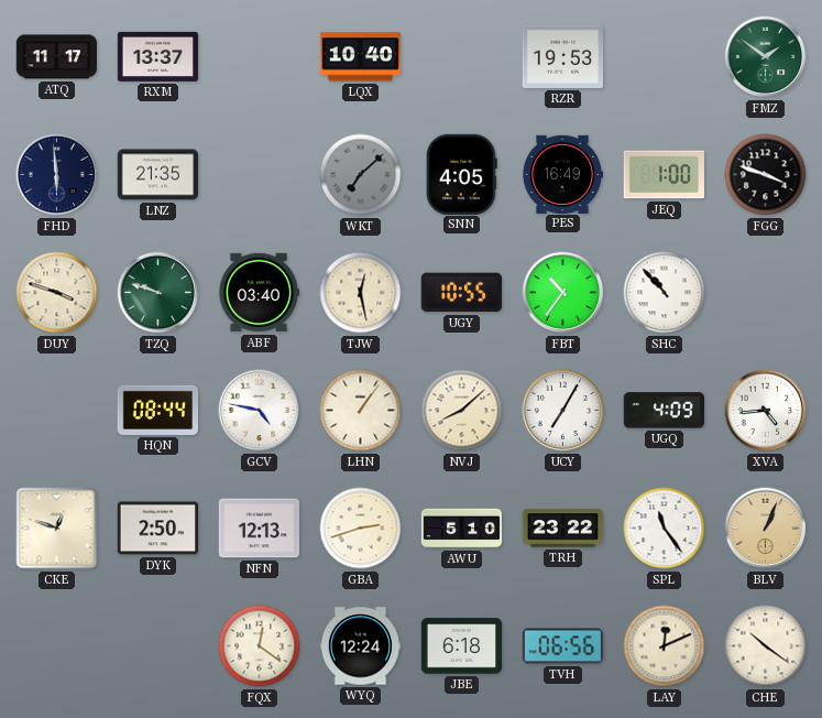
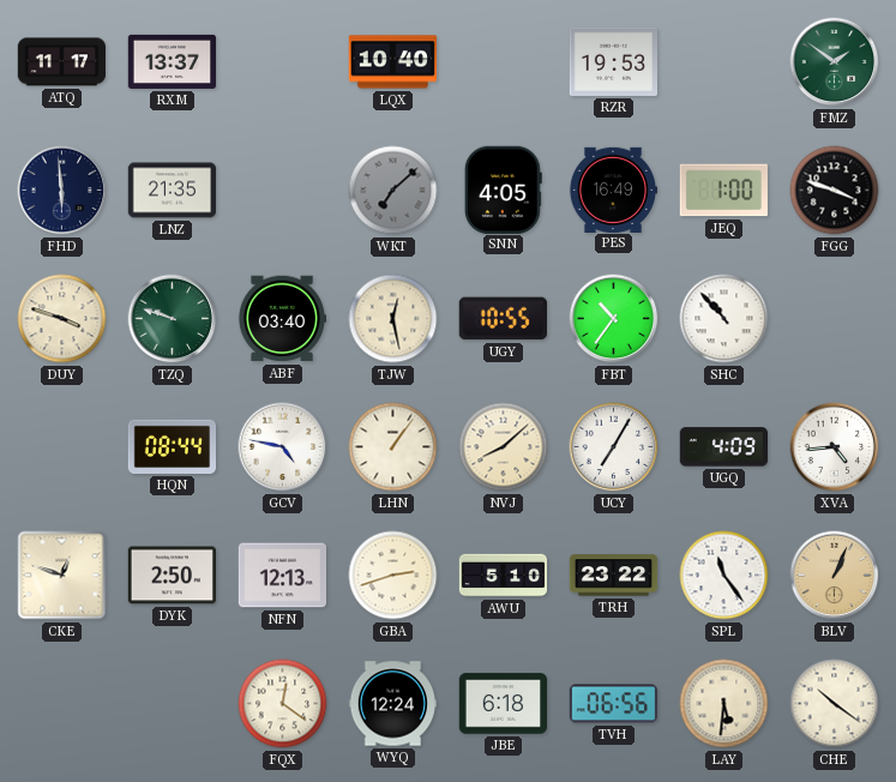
LAY: 12:11 -> 5:31 (724, 704)
